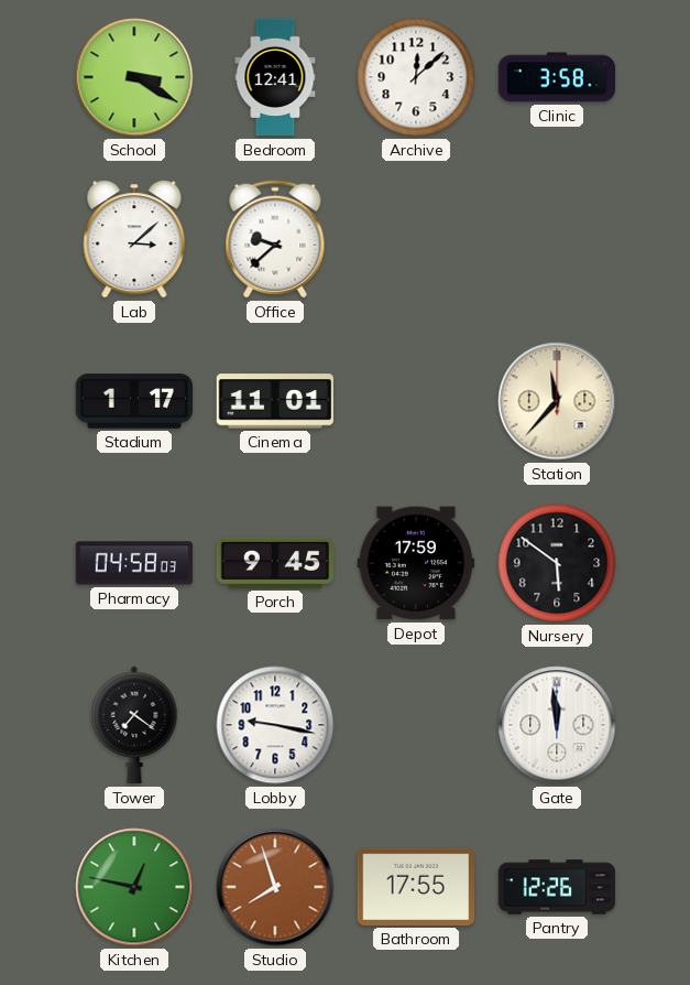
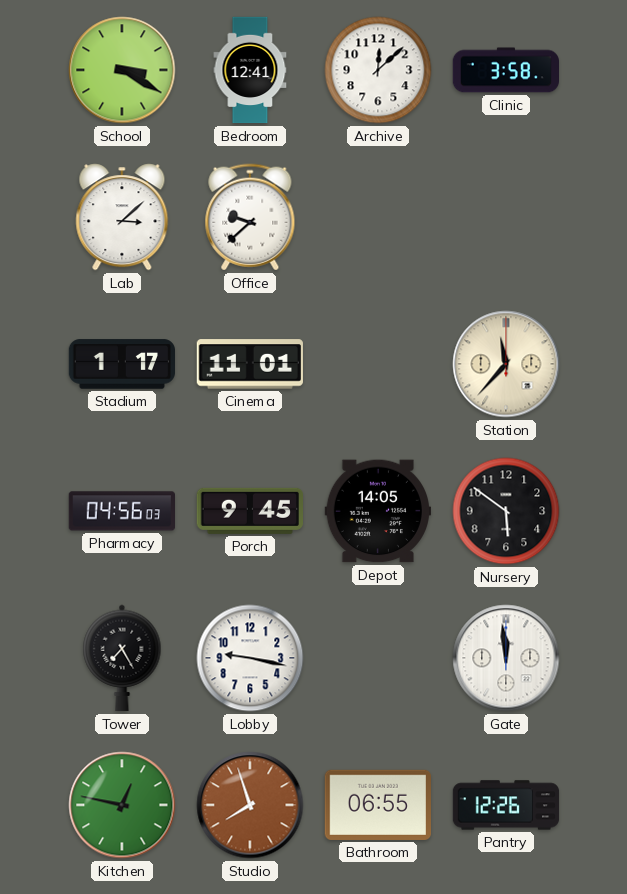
Pharmacy: 04:58 -> 04:56 (121, 511)
Depot: 17:59 -> 14:05 (377, 511)
Tower: 7:21 -> 7:25 (122, 658)
Bathroom: 17:55 -> 06:55 (378, 805)
